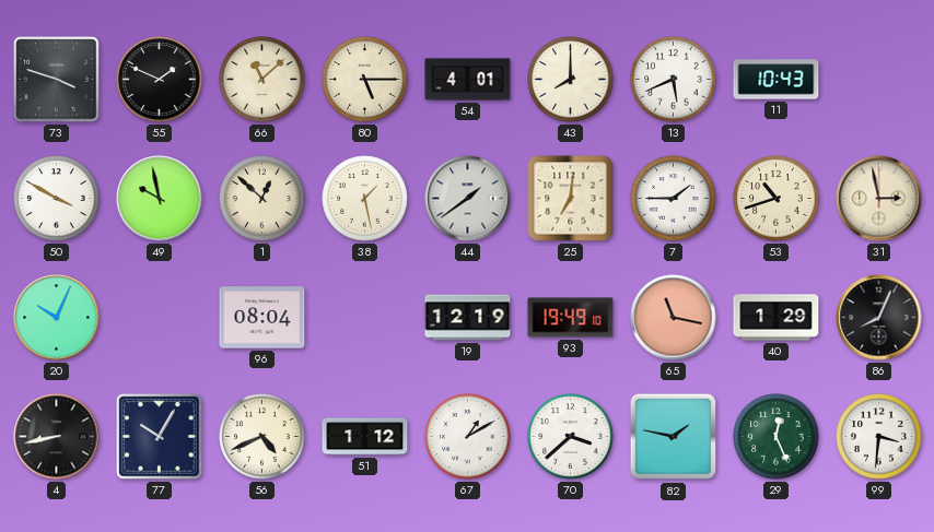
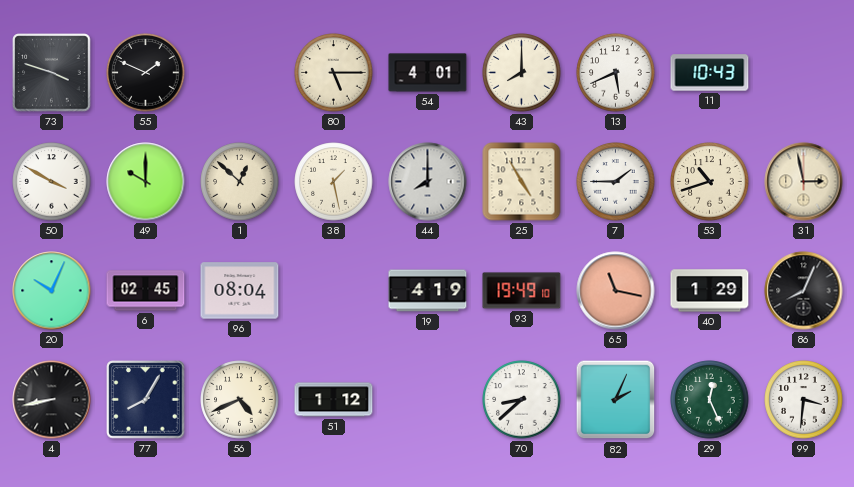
66: 11:08 -> none (262, 80)
49: 9:58 -> 10:00 (146, 182)
44: 1:39 -> 8:00 (428, 182)
25: 7:01 -> 4:55 (522, 182)
6: none -> 02:45 (146, 291)
19: 12:19 -> 4:19 (428, 291)
77: 10:05 -> 8:05 (146, 400)
67: 1:10 -> none (468, 437)
70: 3:38 -> 8:38 (522, 400)
82: 1:47 -> 2:04 (616, 400)
